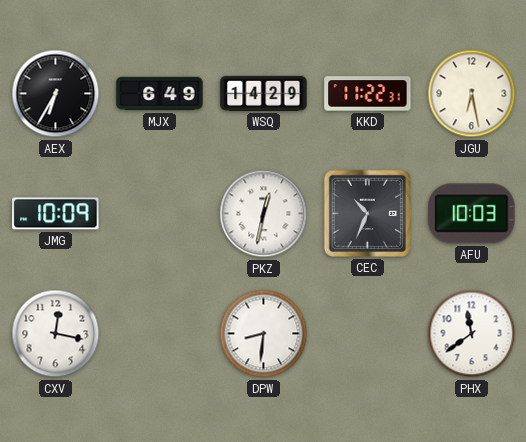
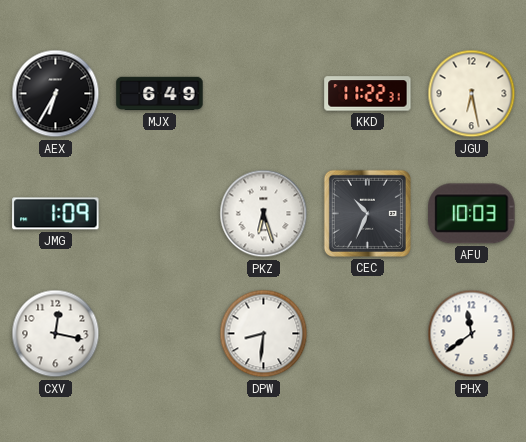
WSQ: 14:29 -> none (264, 93)
JMG: 10:09 -> 1:09 (56, 214)
PKZ: 12:32 -> 6:27 (264, 214)
